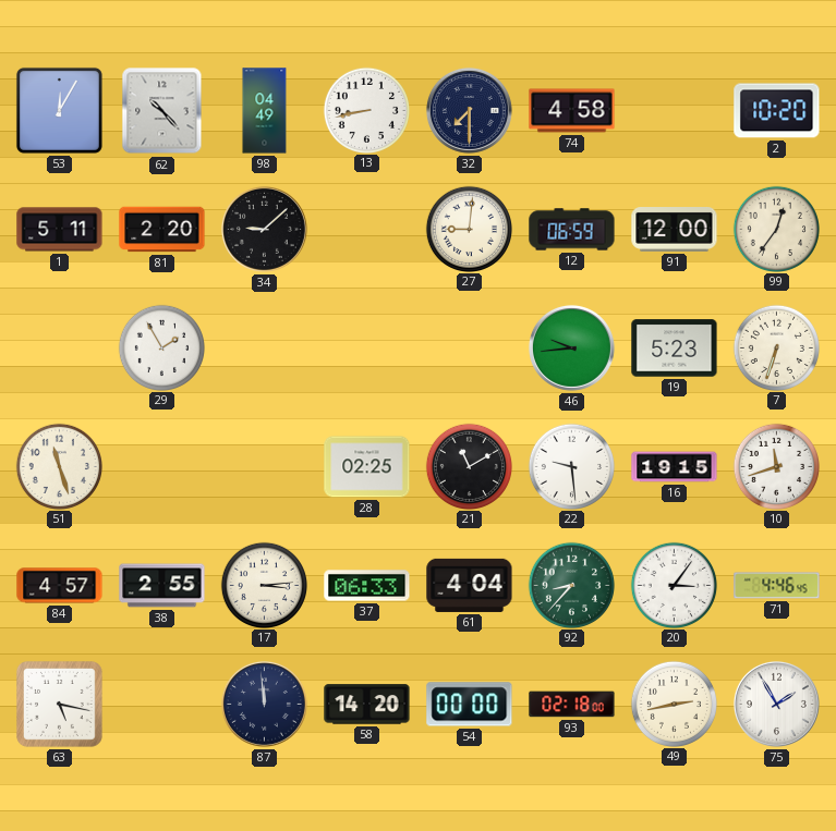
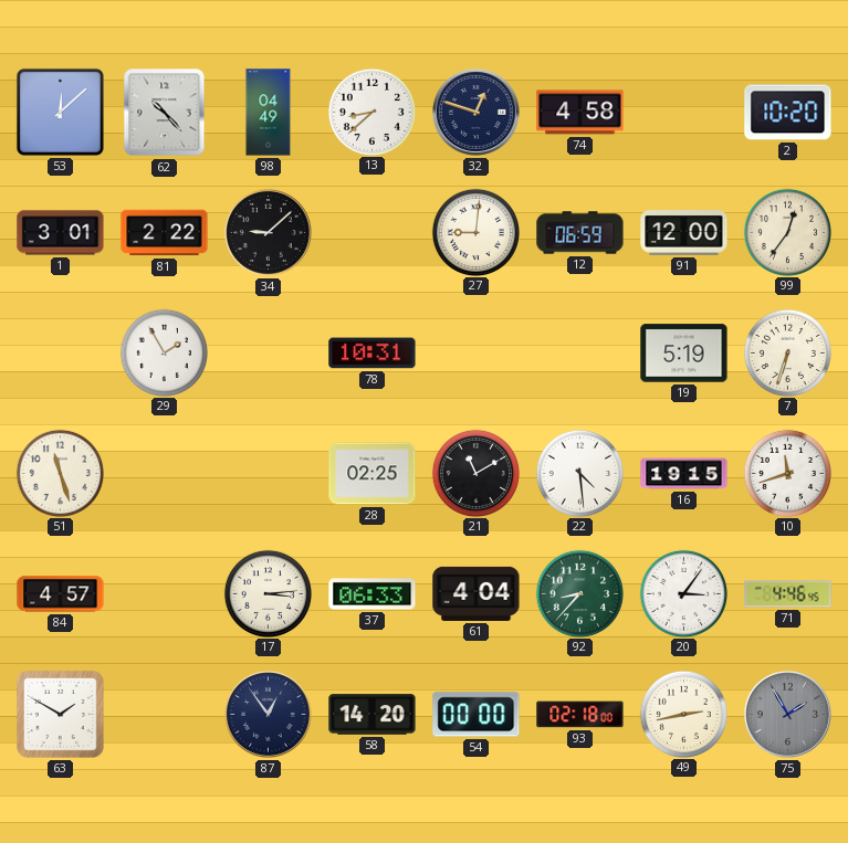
53: 12:05 -> 12:08 (60, 112)
13: 8:43 -> 8:38 (371, 112)
32: 7:30 -> 12:48 (475, 112)
1: 5:11 -> 3:01 (61, 233)
81: 2:20 -> 2:22 (165, 233)
78: none -> 10:31 (373, 354)
46: 9:44 -> none (571, 347)
19: 5:23 -> 5:19 (684, 354)
22: 9:29 -> 4:29 (579, 473)
38: 2:55 -> none (162, 586)
63: 5:17 -> 1:50 (61, 715)
87: 11:59 -> 12:54 (268, 714)
75 dial: white -> grey (787, 714)
